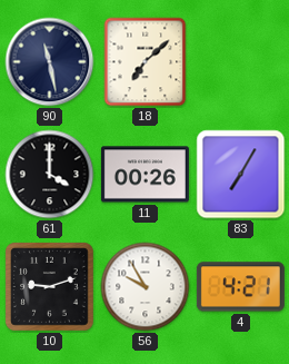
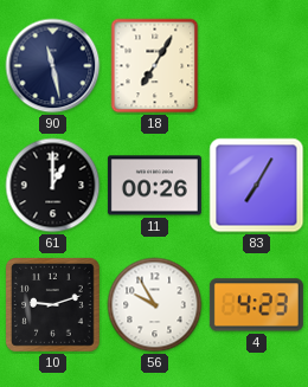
18: 7:08 -> 7:05 (155, 66)
61: 4:00 -> 1:00 (53, 186)
4: 4:21 -> 4:23 (256, 305)
